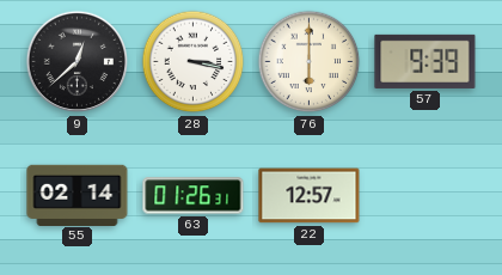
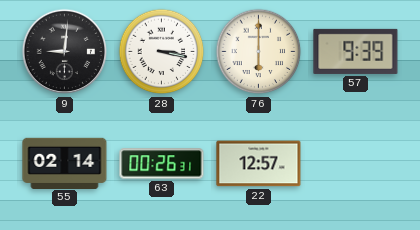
9: 12:38 -> 9:01 (65, 52)
63: 01:26 -> 00:26 (162, 164)
